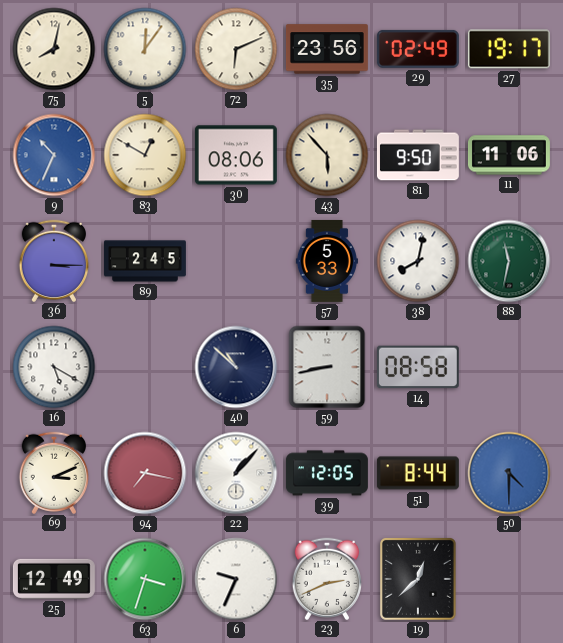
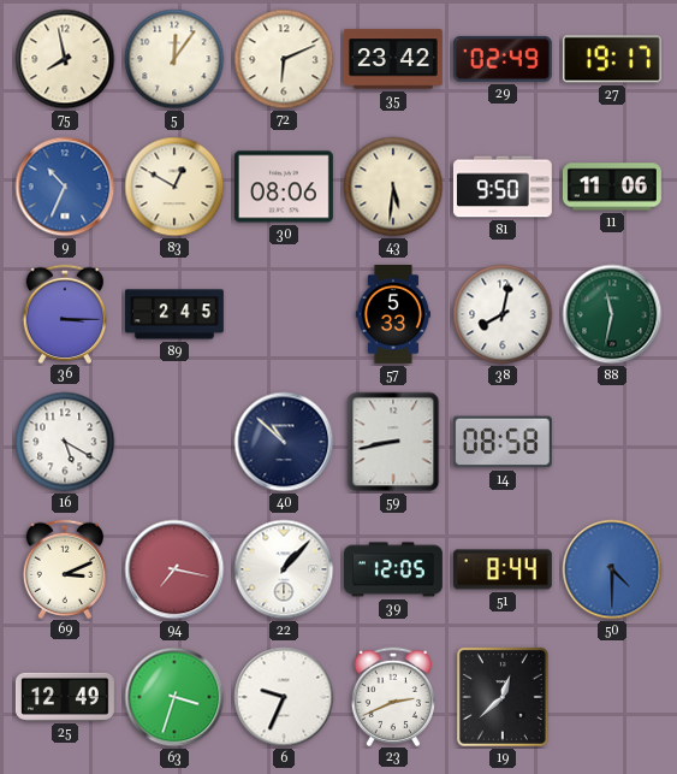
75: 8:02 -> 7:58 (65, 59)
35: 23:56 -> 23:42 (393, 59)
43: 5:53 -> 5:31 (393, 187)
